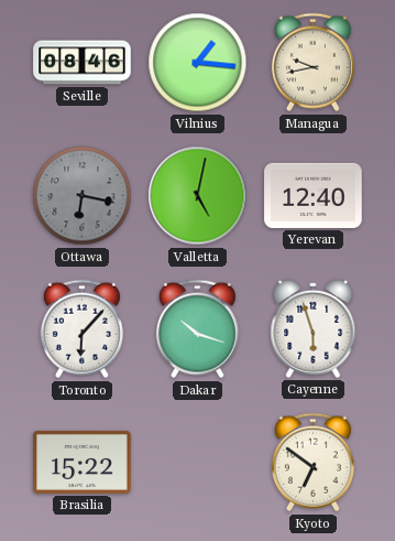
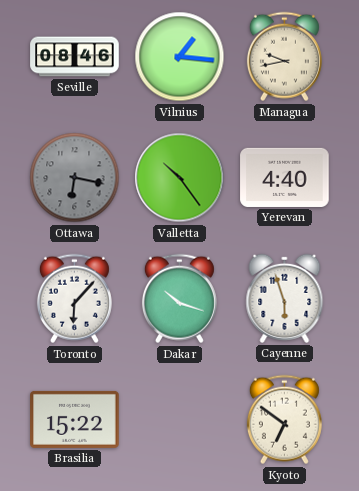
Valletta: 5:02 -> 10:24 (180, 178)
Yerevan: 12:40 -> 4:40 (285, 177)
